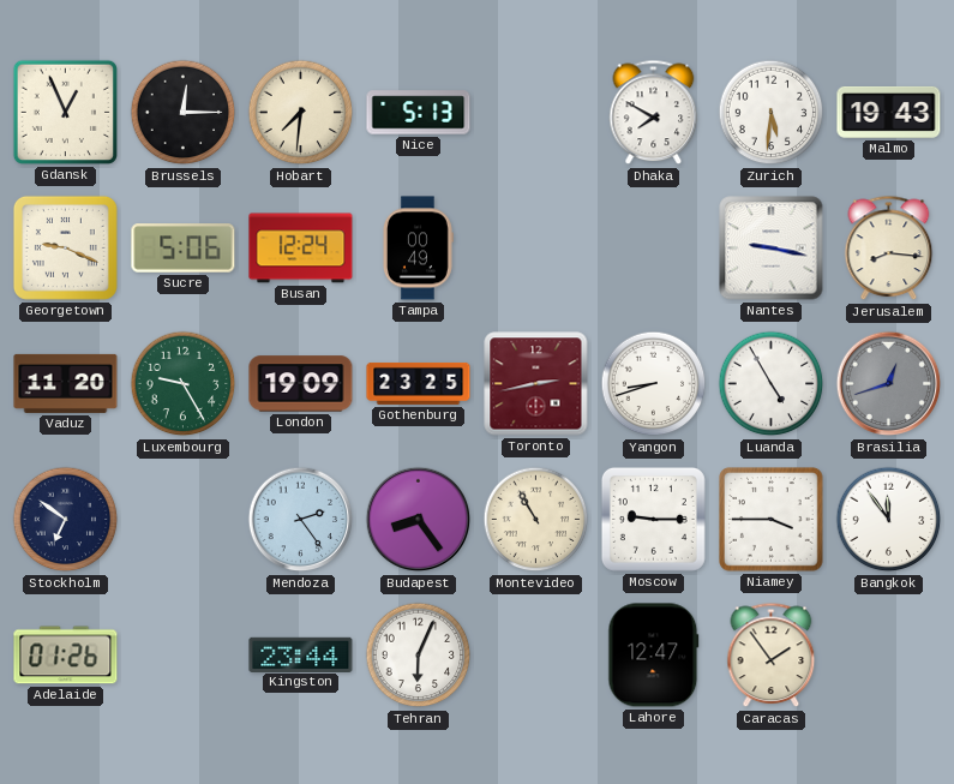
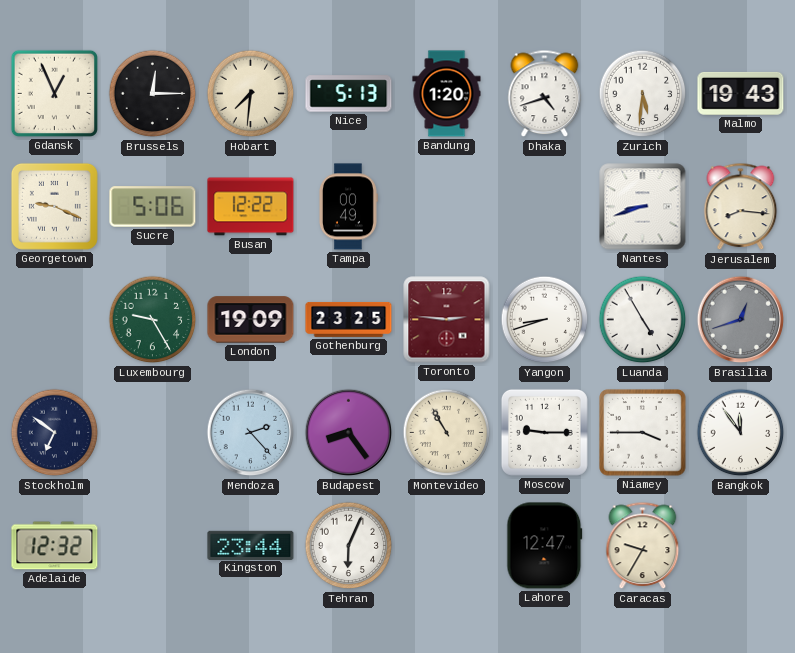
Bandung: none -> 1:20 (447, 94)
Dhaka: 7:50 -> 4:42 (545, 94)
Busan: 12:24 -> 12:22 (251, 207)
Nantes: 9:17 -> 8:42 (643, 207)
Vaduz: 11:20 -> none (66, 383)
Toronto: 2:43 -> 2:46 (447, 320)
Mendoza: 2:24 -> 2:23 (251, 433)
Adelaide: 01:26 -> 12:32 (55, 546)
Caracas: 1:54 -> 9:35 (643, 546)
